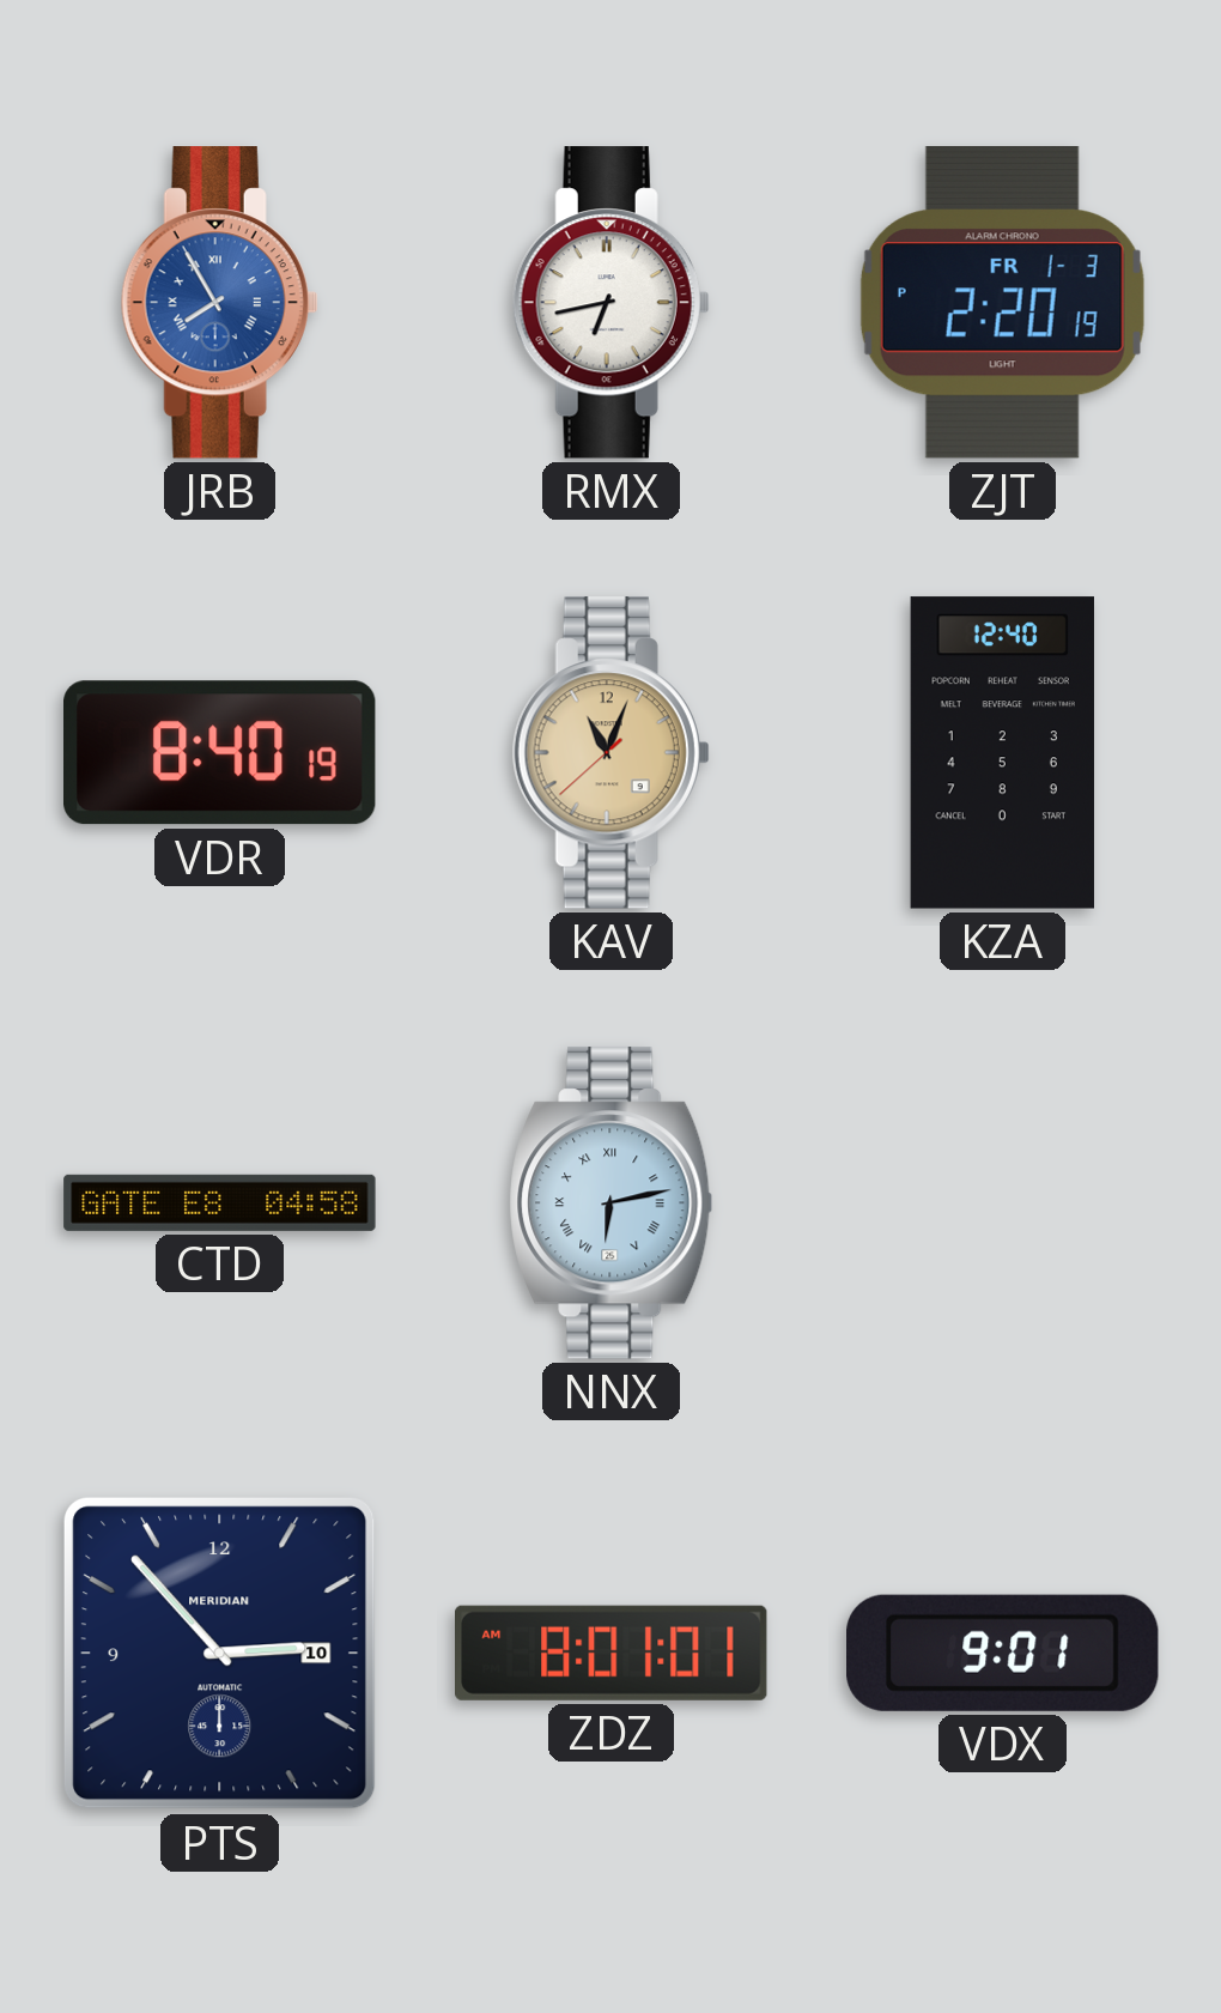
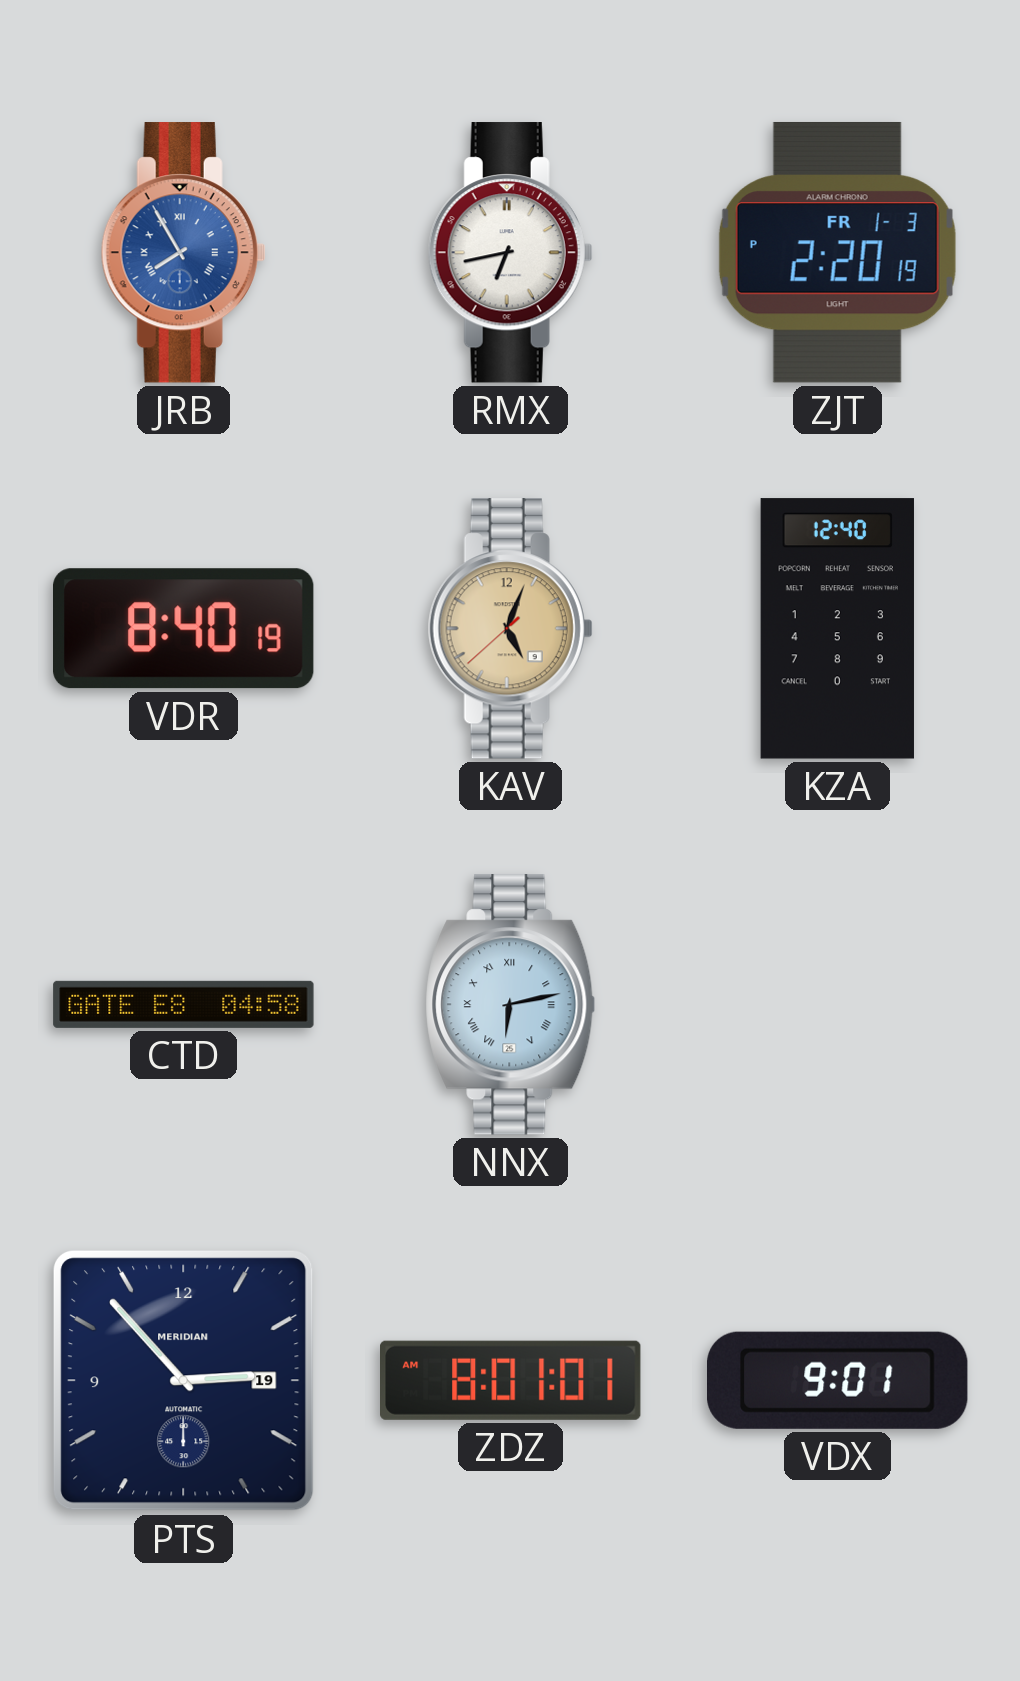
KAV: 11:03 -> 5:03 (510, 629)
PTS date: 10 -> 19 (183, 1380)
